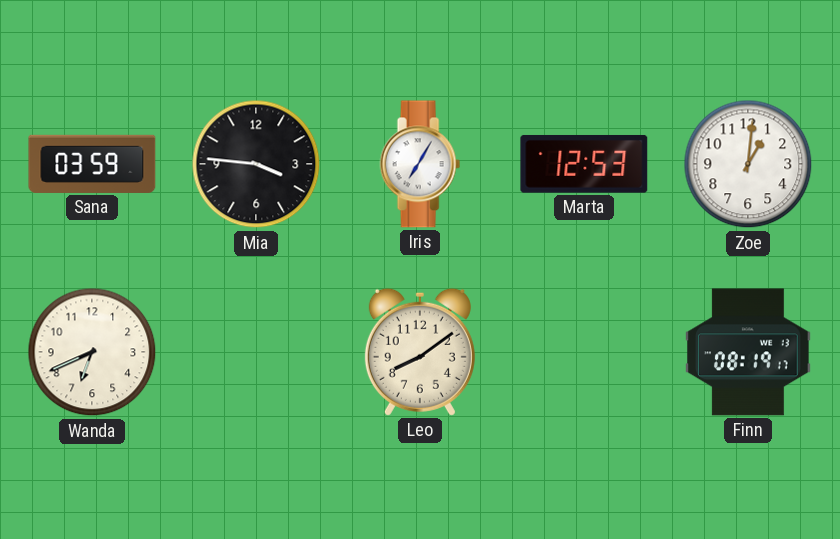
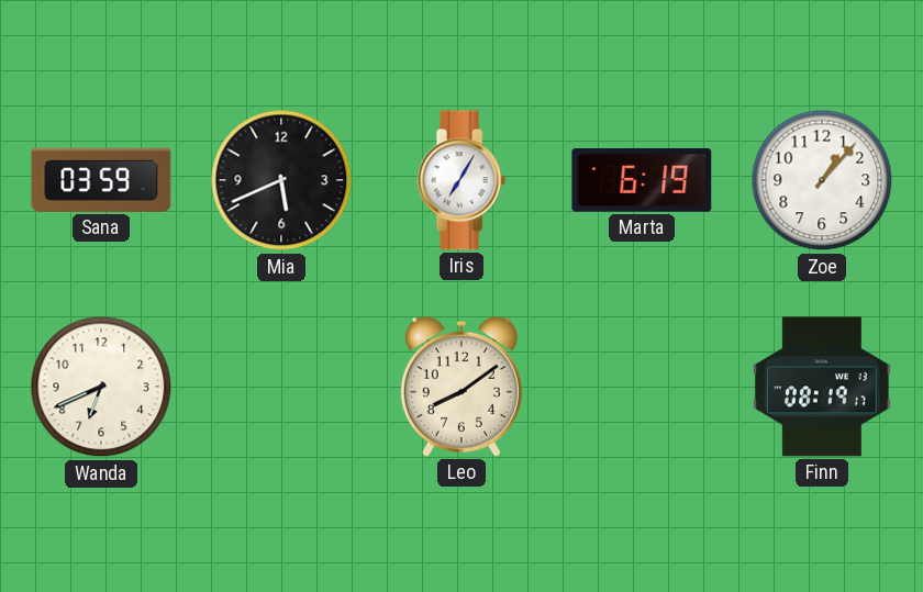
Mia: 3:46 -> 5:41 (281, 180)
Marta: 12:53 -> 6:19 (642, 180)
Zoe: 1:01 -> 1:07 (822, 180)
